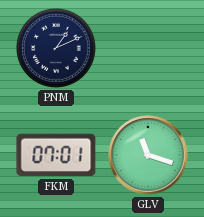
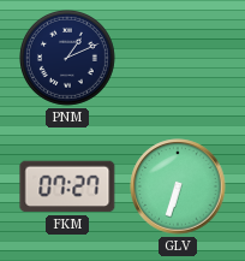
FKM: 07:01 -> 07:27 (67, 186)
GLV: 11:18 -> 6:33 (178, 186)
